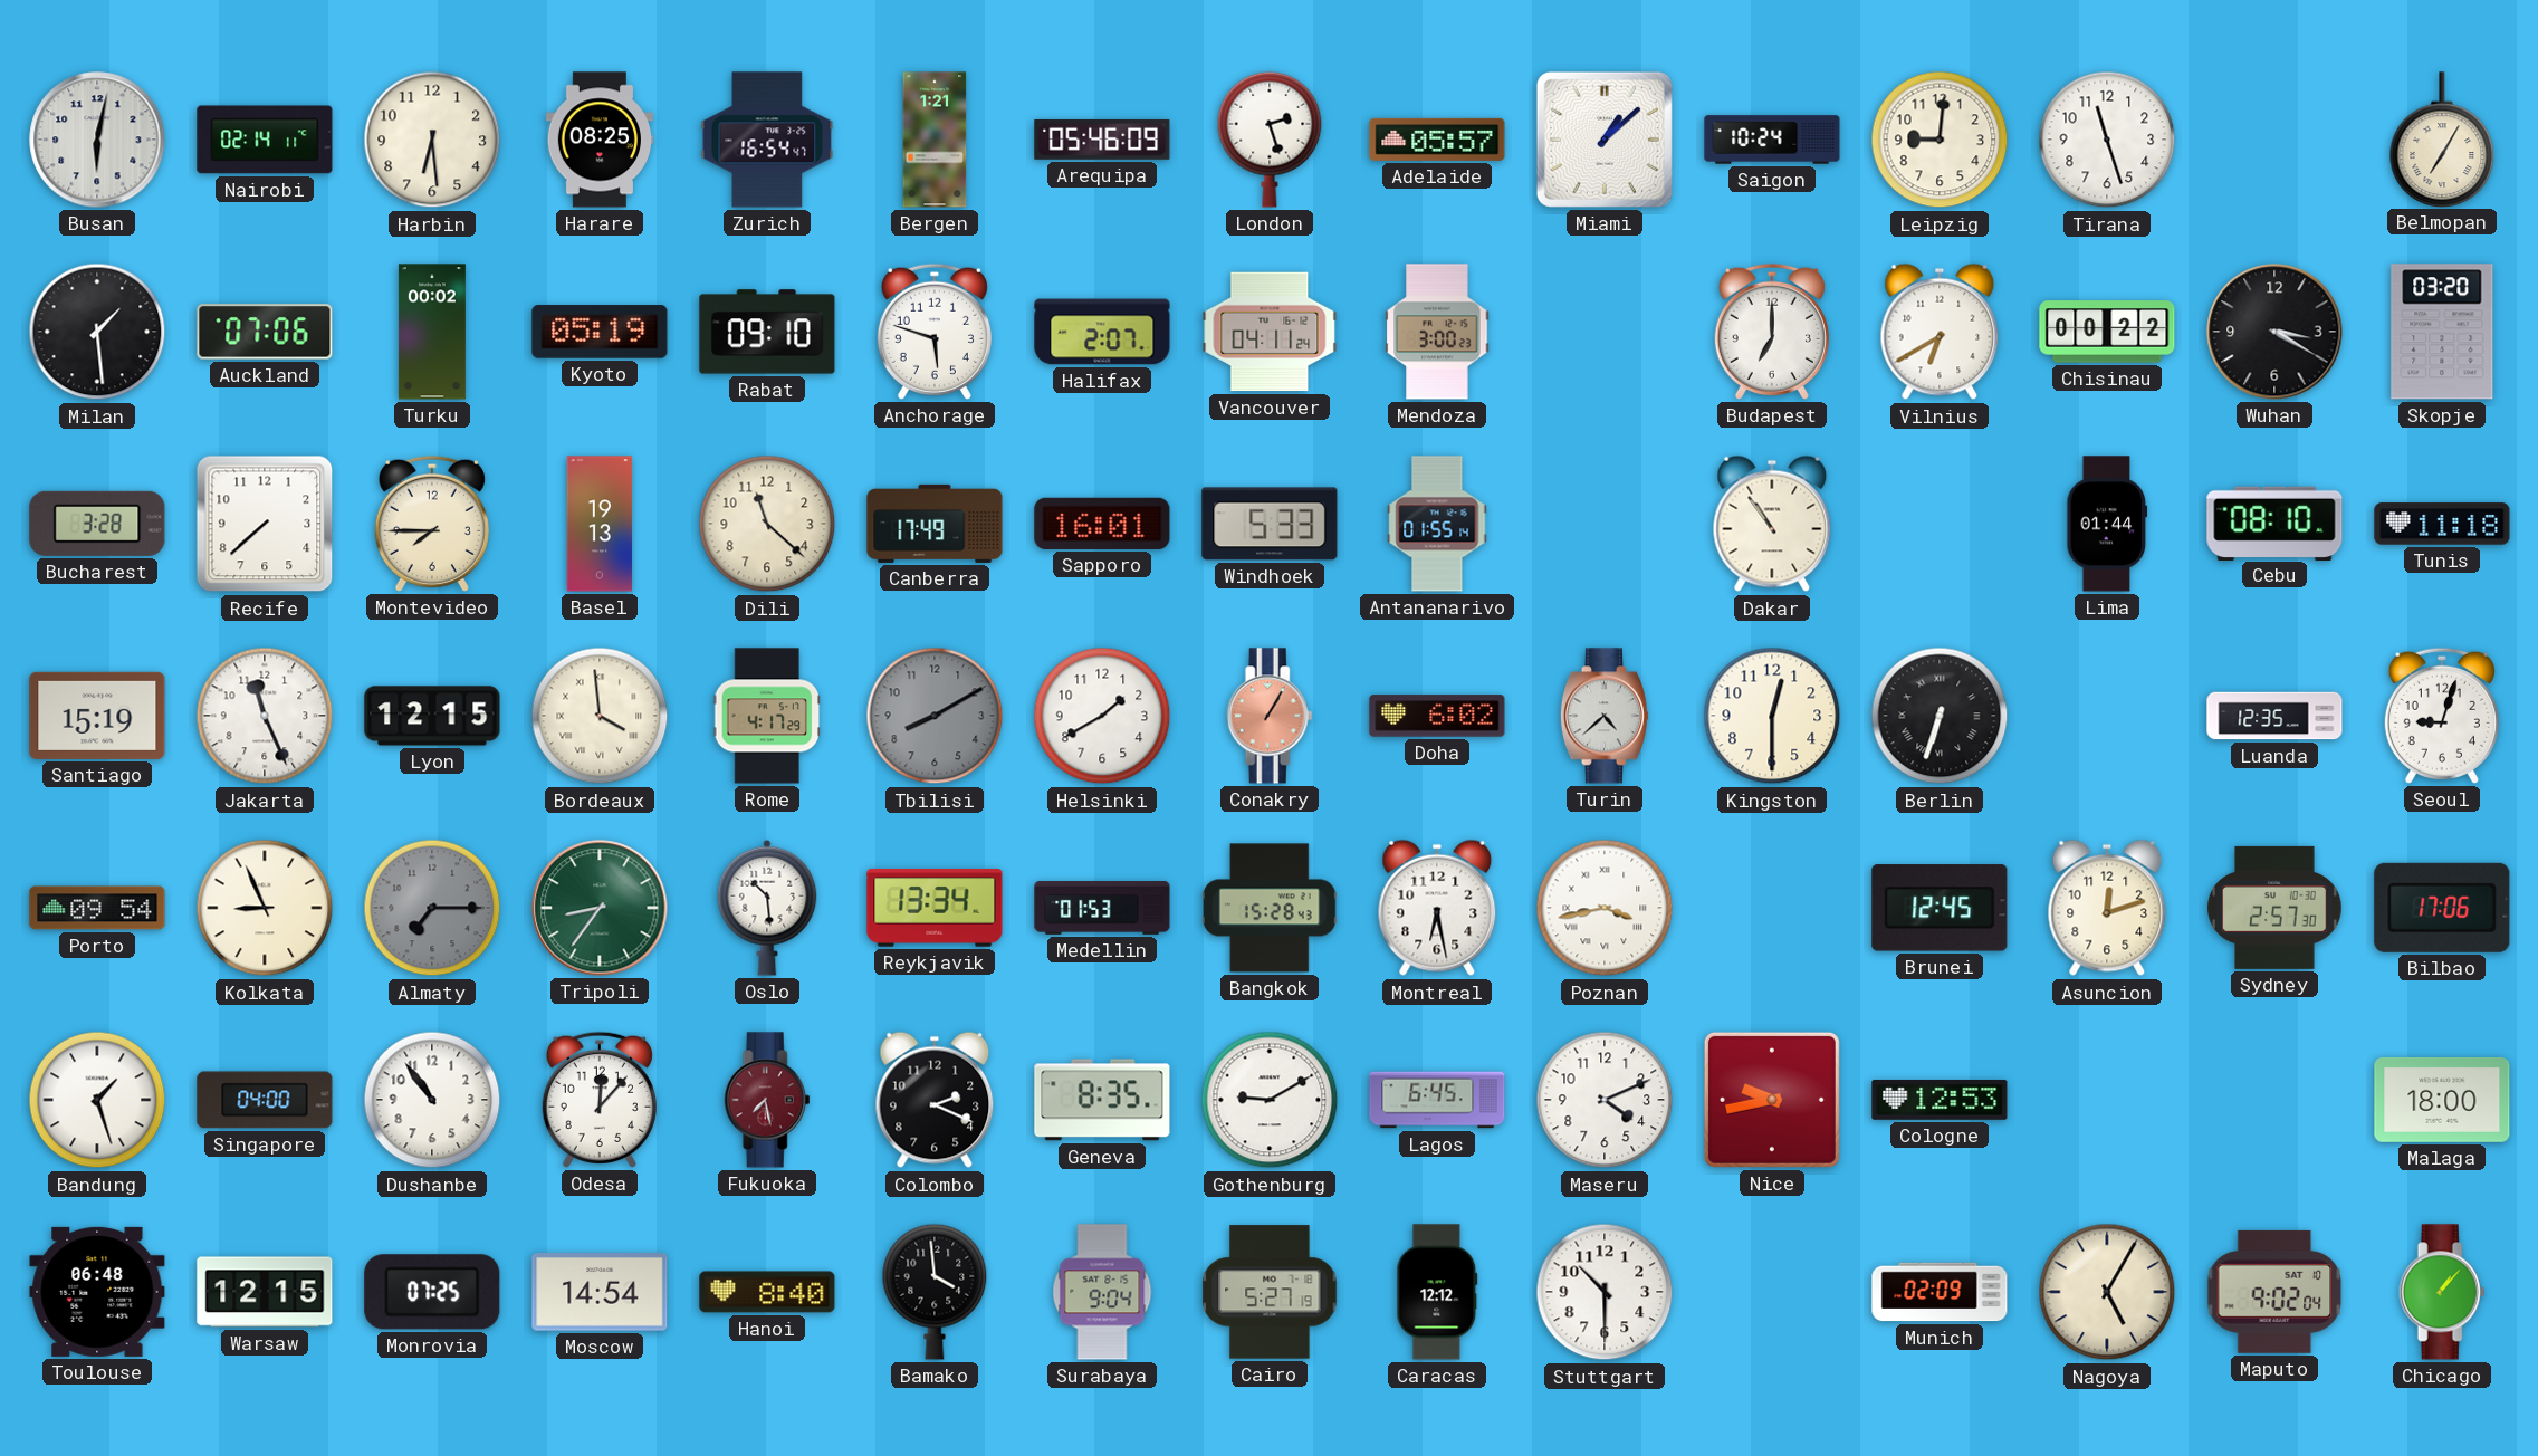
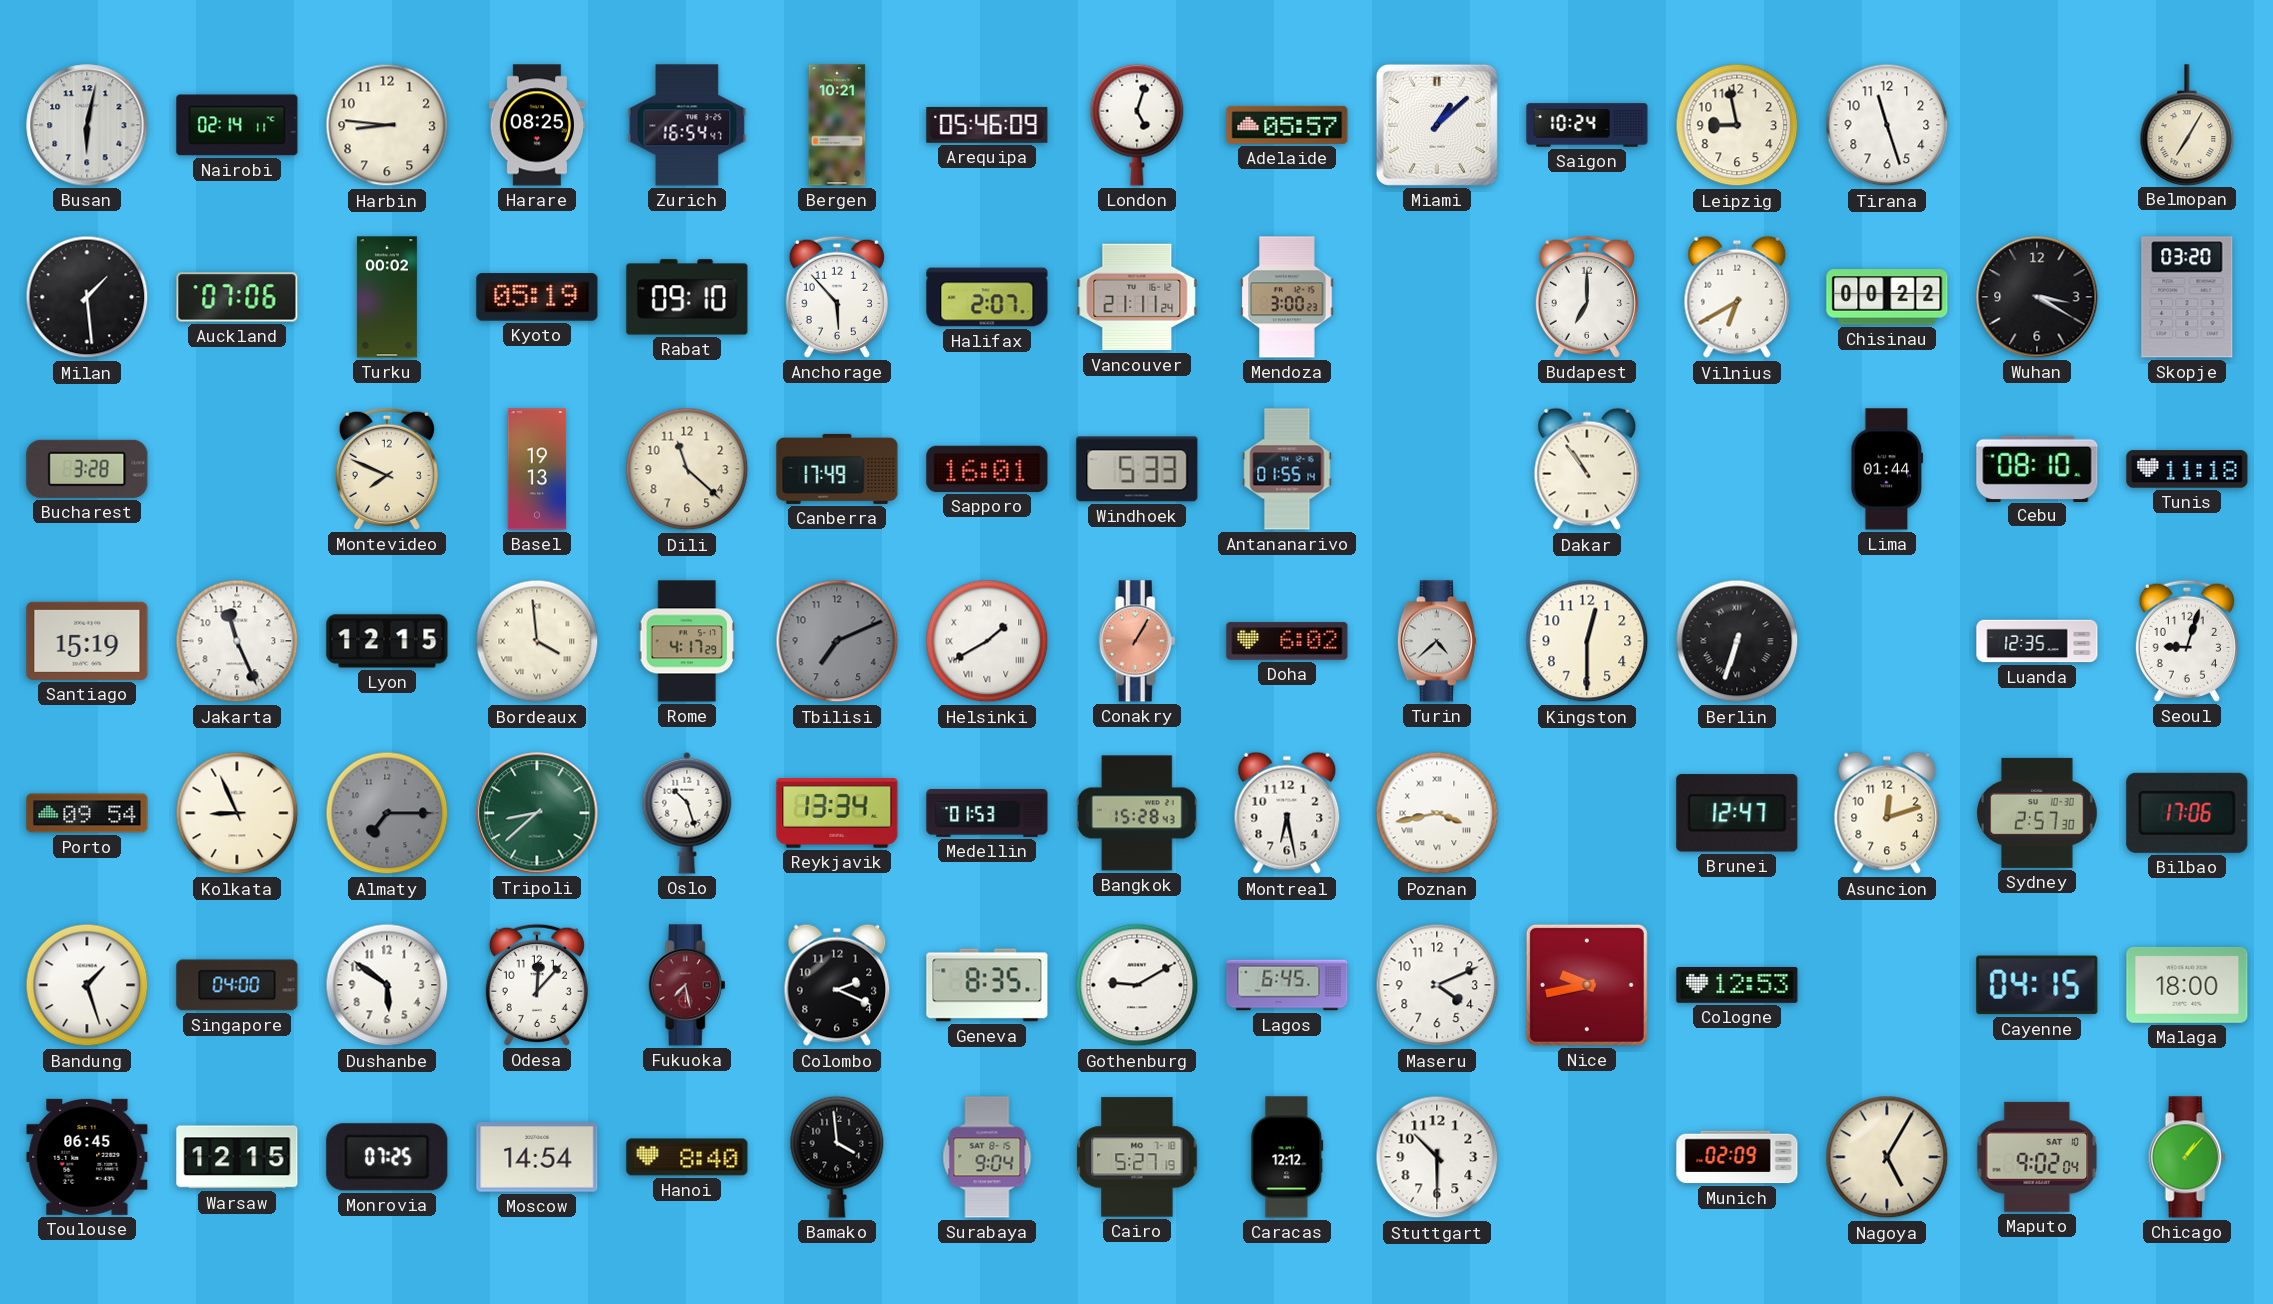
Harbin: 6:29 -> 8:46 (387, 125)
Bergen: 1:21 -> 10:21 (837, 125)
London: 2:27 -> 5:03 (1137, 125)
Leipzig: 9:01 -> 8:58 (1737, 125)
Anchorage: 5:48 -> 5:53 (837, 297)
Vancouver: 04:11 -> 21:11 (1137, 297)
Recife: 7:38 -> none (265, 524)
Montevideo: 7:45 -> 7:49 (387, 469)
Tbilisi: 8:10 -> 7:11 (837, 641)
Helsinki numerals: Arabic -> Roman (987, 641)
Tripoli: 8:36 -> 8:38 (537, 813)
Oslo: 10:29 -> 10:27 (687, 813)
Brunei: 12:45 -> 12:47 (1737, 813)
Dushanbe: 10:54 -> 5:51 (387, 985)
Cayenne: none -> 04:15 (2037, 985)
Toulouse: 06:48 -> 06:45 (87, 1157)
